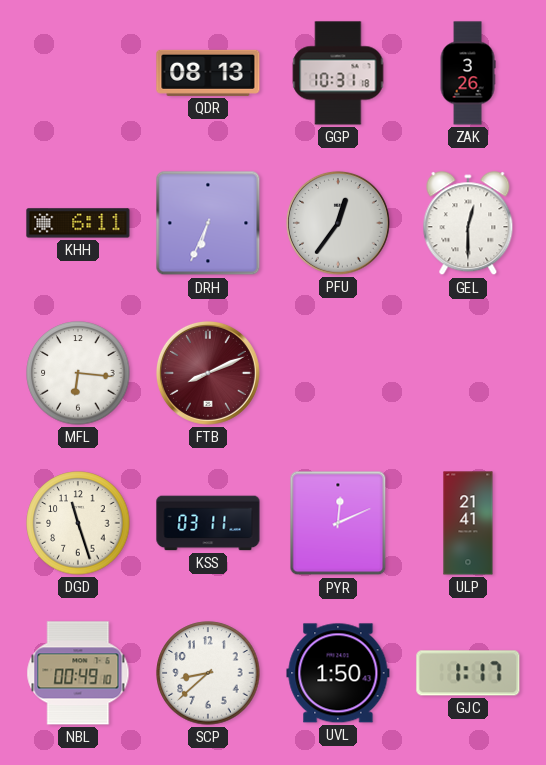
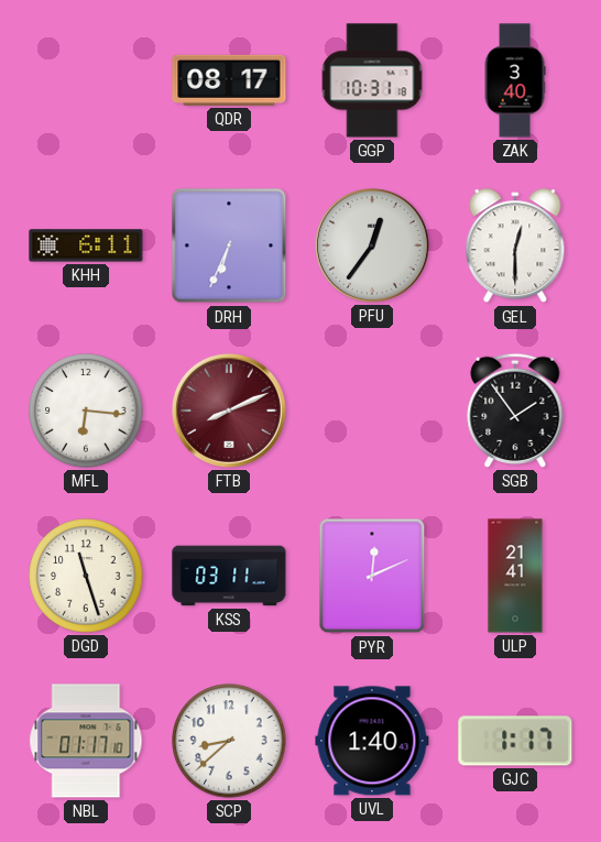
QDR: 08:13 -> 08:17 (229, 80)
ZAK: 3:26 -> 3:40 (515, 80)
SGB: none -> 1:54 (515, 411)
NBL: 00:49 -> 01:17 (86, 741)
UVL: 1:50 -> 1:40 (372, 741)
